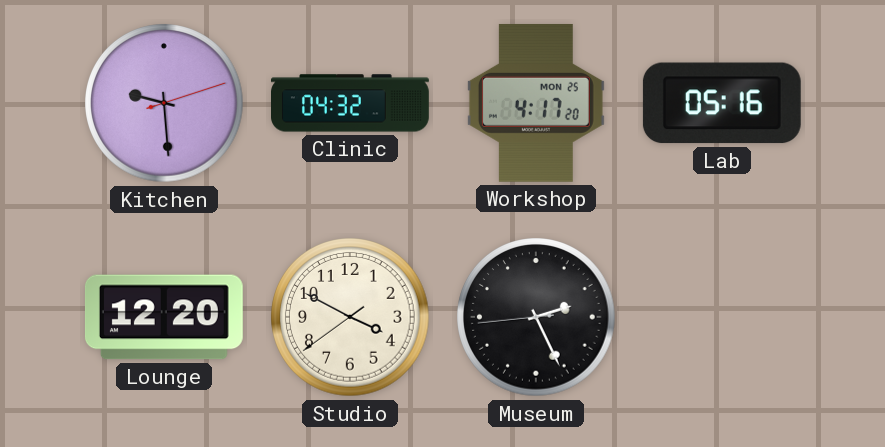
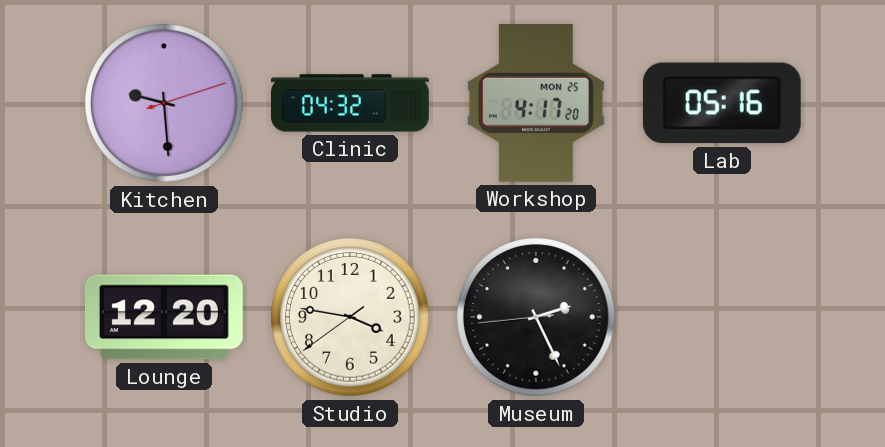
Studio: 3:49 -> 3:46 (350, 317)
